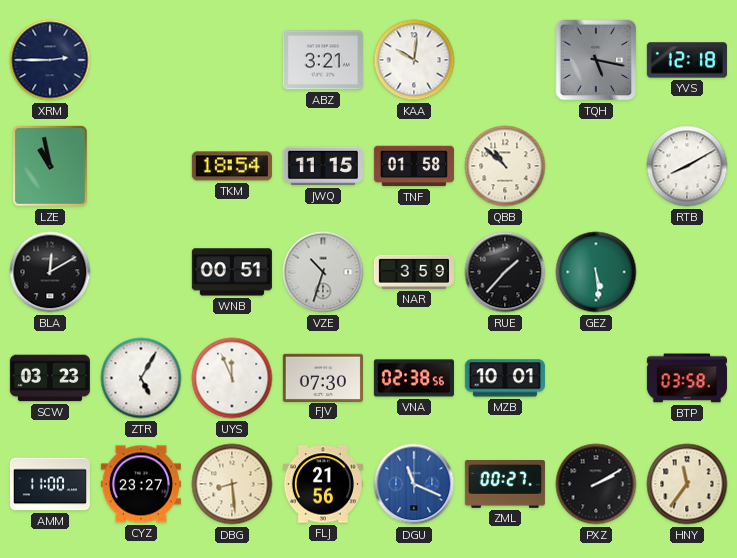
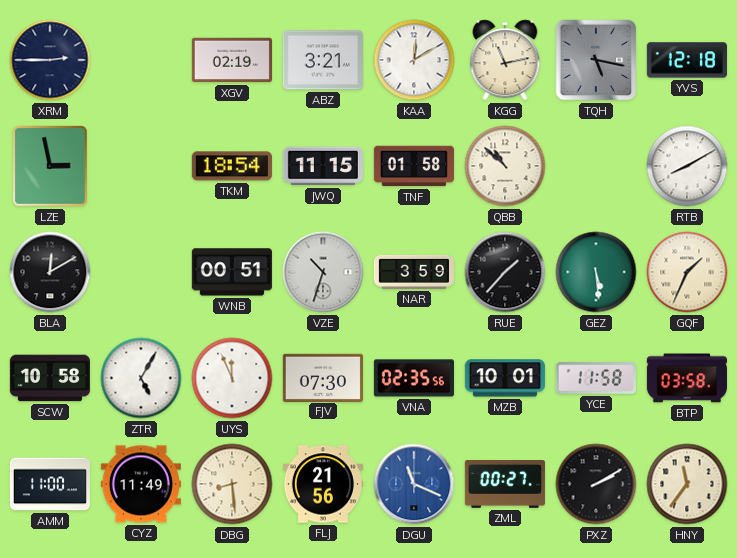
XGV: none -> 02:19 (232, 60)
KAA: 10:01 -> 12:10 (414, 60)
KGG: none -> 11:13 (505, 60)
LZE: 10:58 -> 2:58 (50, 166)
GQF: none -> 1:34 (687, 272)
SCW: 03:23 -> 10:58 (50, 378)
VNA: 02:38 -> 02:35 (414, 378)
YCE: none -> 11:58 (596, 378)
CYZ: 23:27 -> 11:49 (141, 484)
